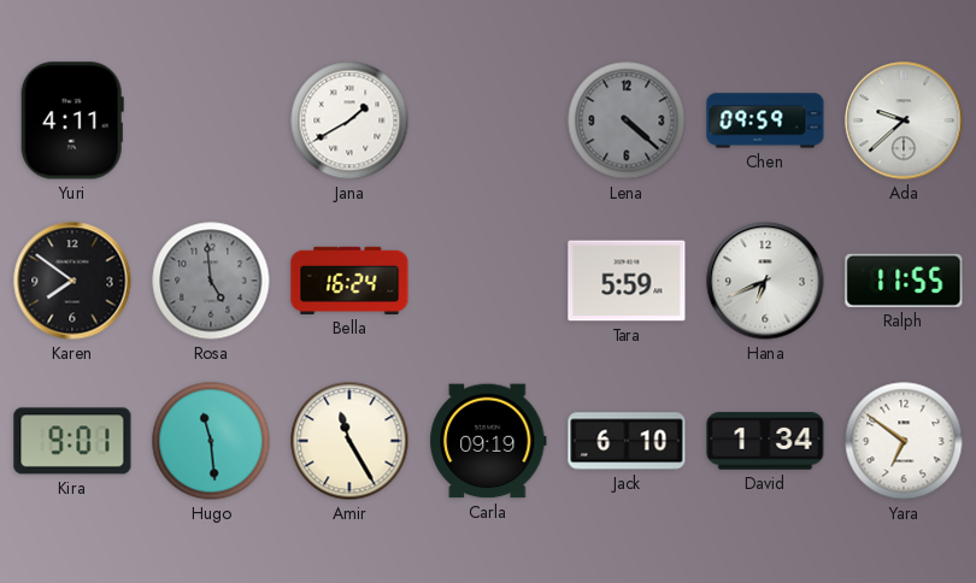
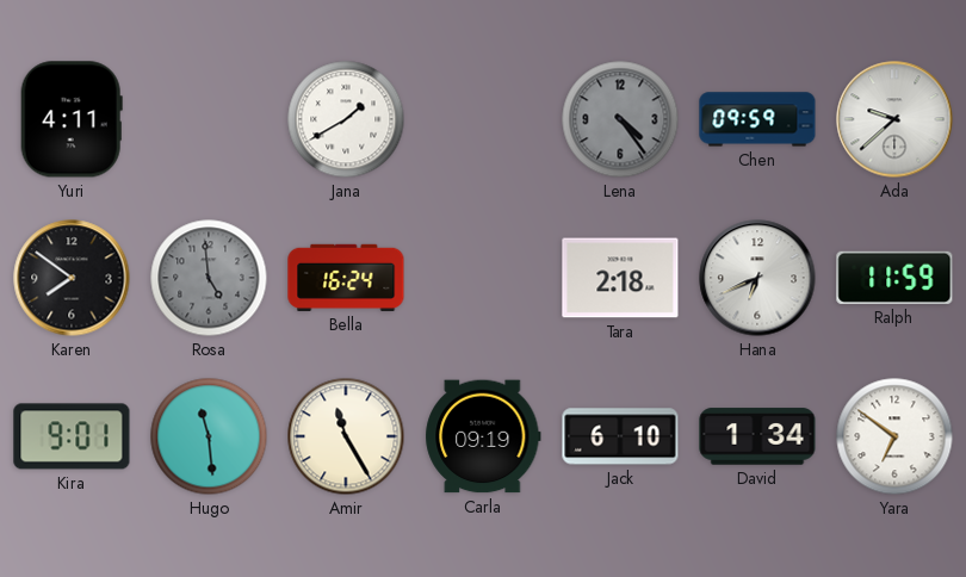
Lena: 4:22 -> 4:24 (620, 119)
Tara: 5:59 -> 2:18 (620, 278)
Ralph: 11:55 -> 11:59 (894, 278)
